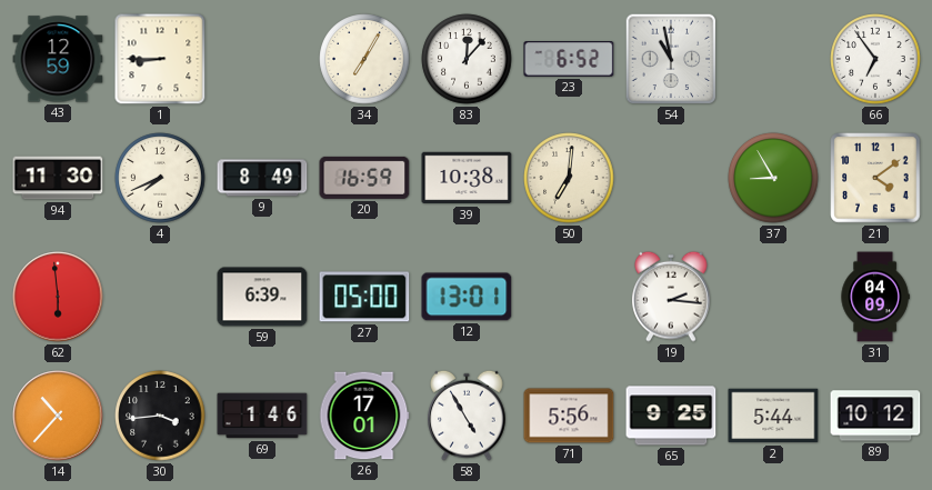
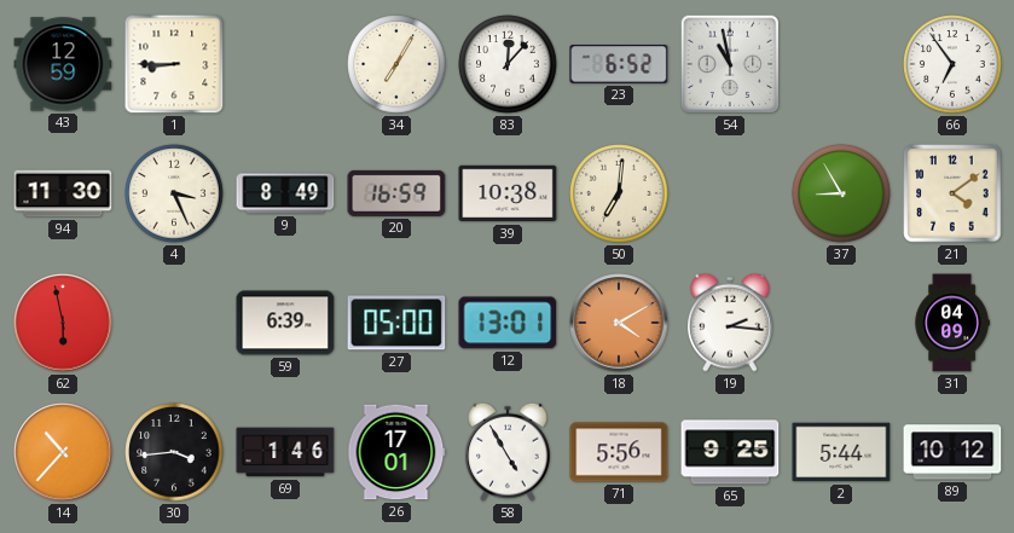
4: 7:41 -> 3:26 (174, 193)
62: 5:59 -> 5:58 (63, 323)
18: none -> 4:10 (619, 323)
